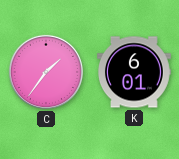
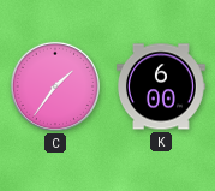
K: 6:01 -> 6:00 (162, 86)
